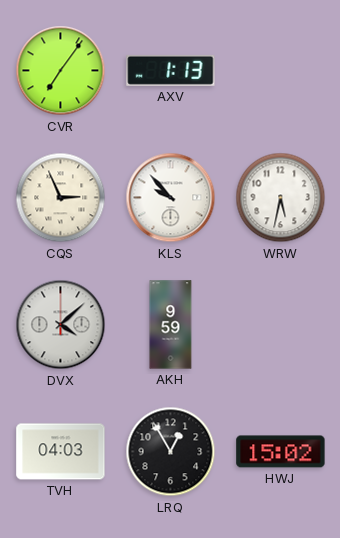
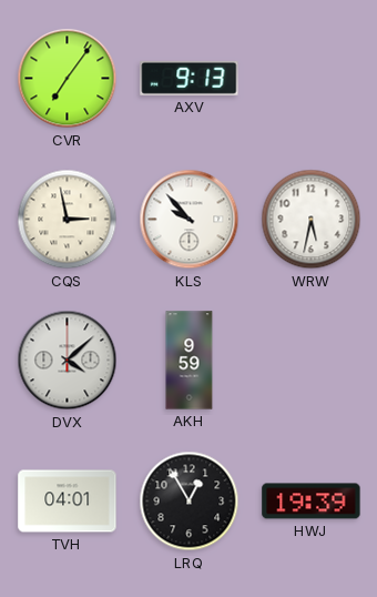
AXV: 1:13 -> 9:13 (190, 78)
CQS: 2:56 -> 2:58 (68, 220)
TVH: 04:03 -> 04:01 (68, 502)
HWJ: 15:02 -> 19:39 (312, 502)
